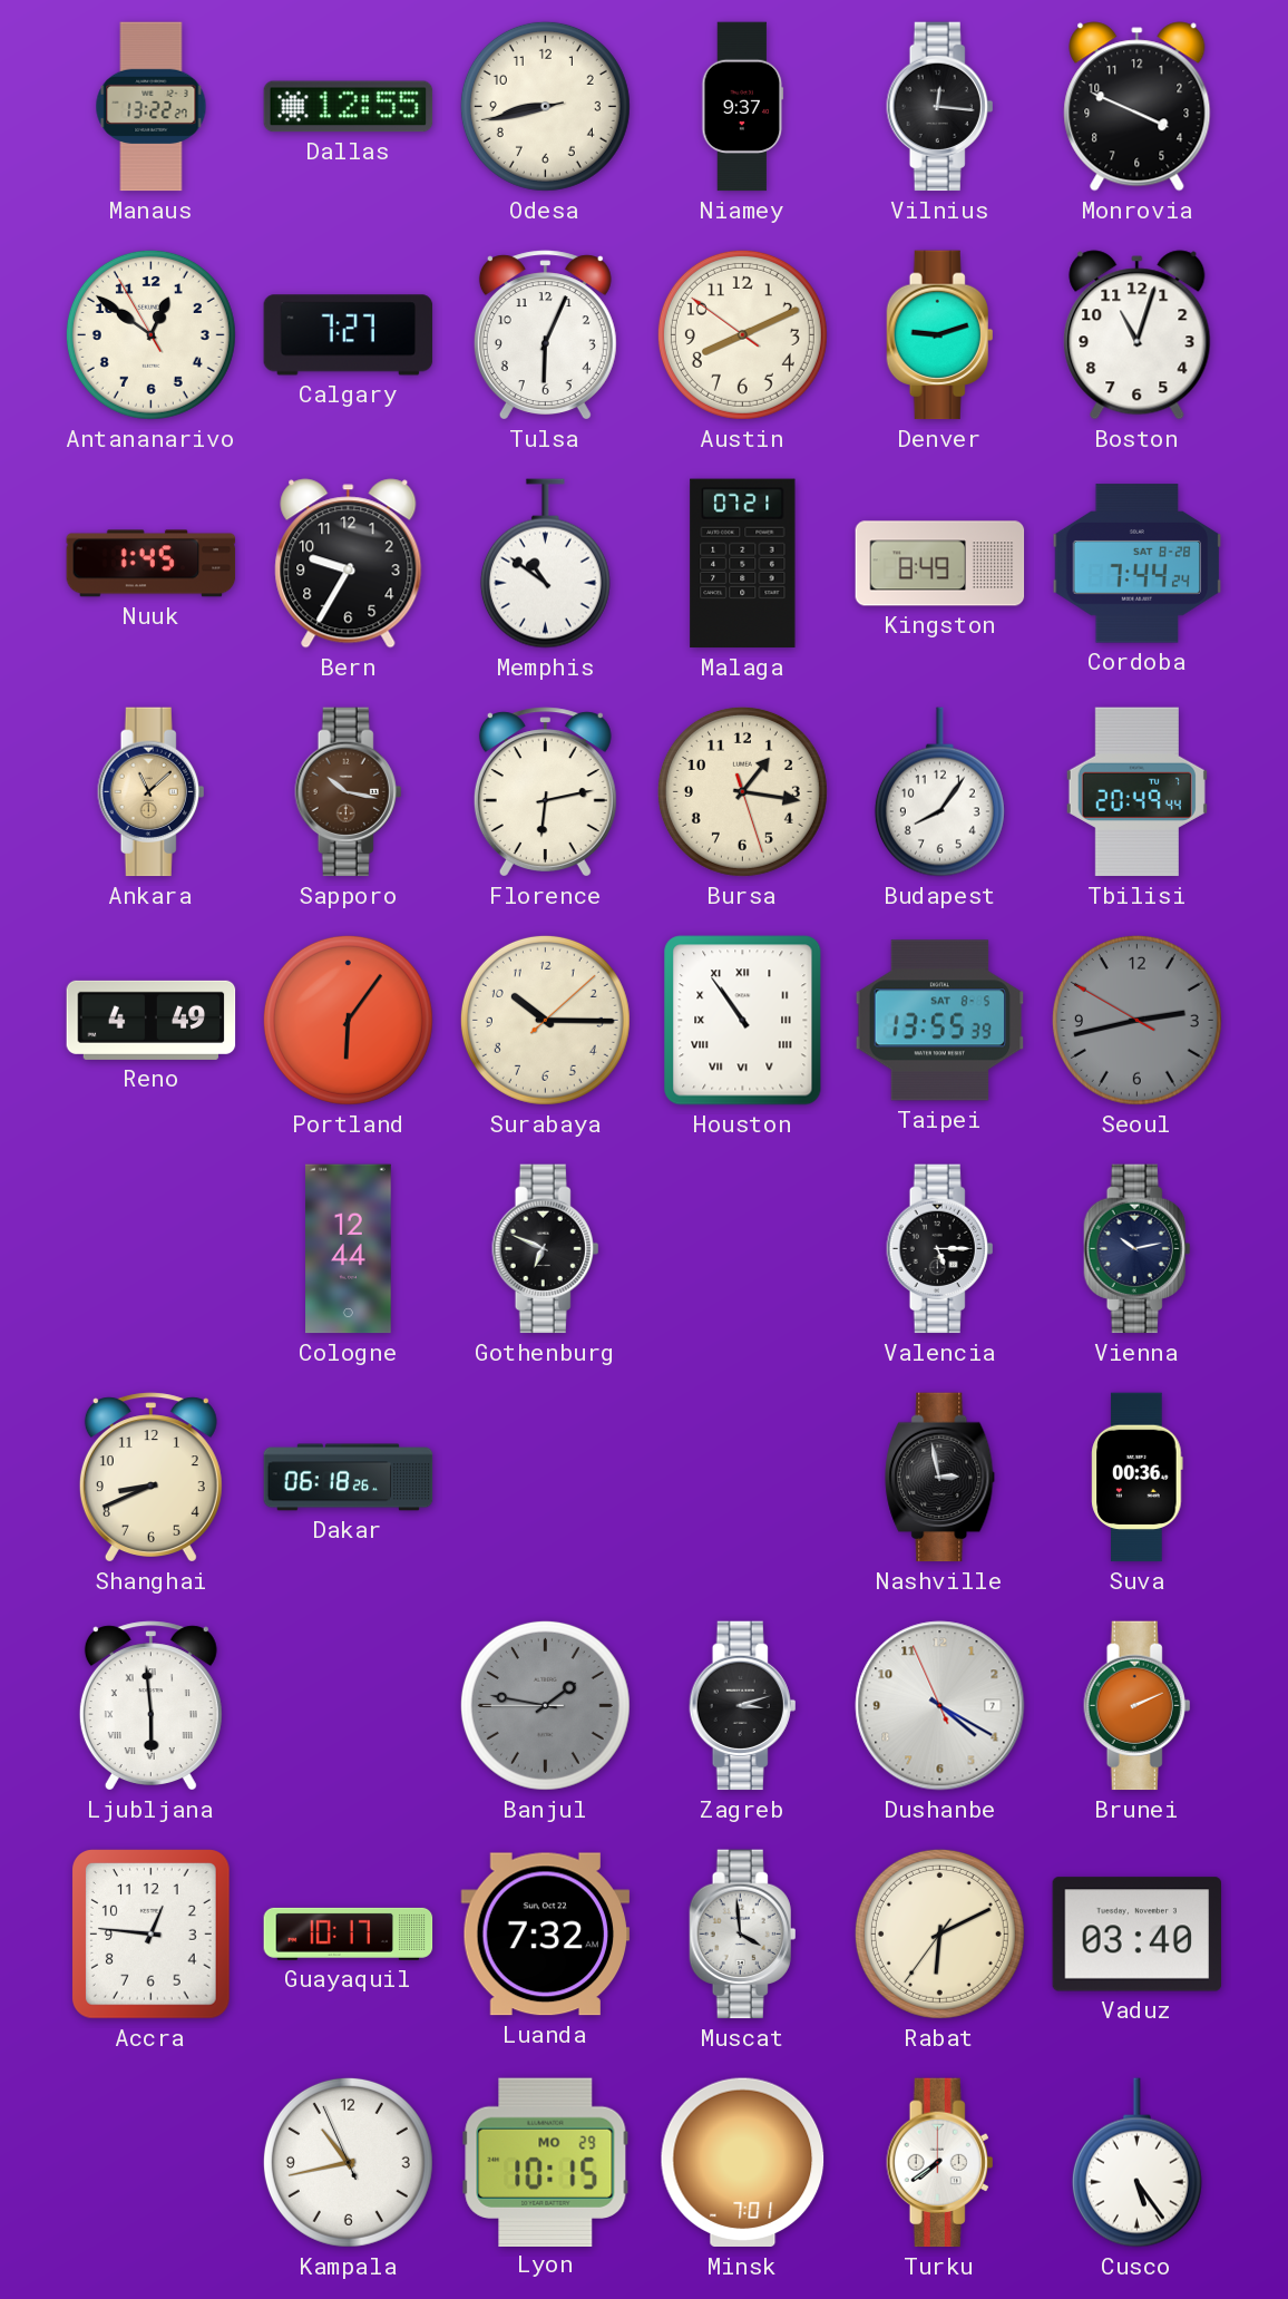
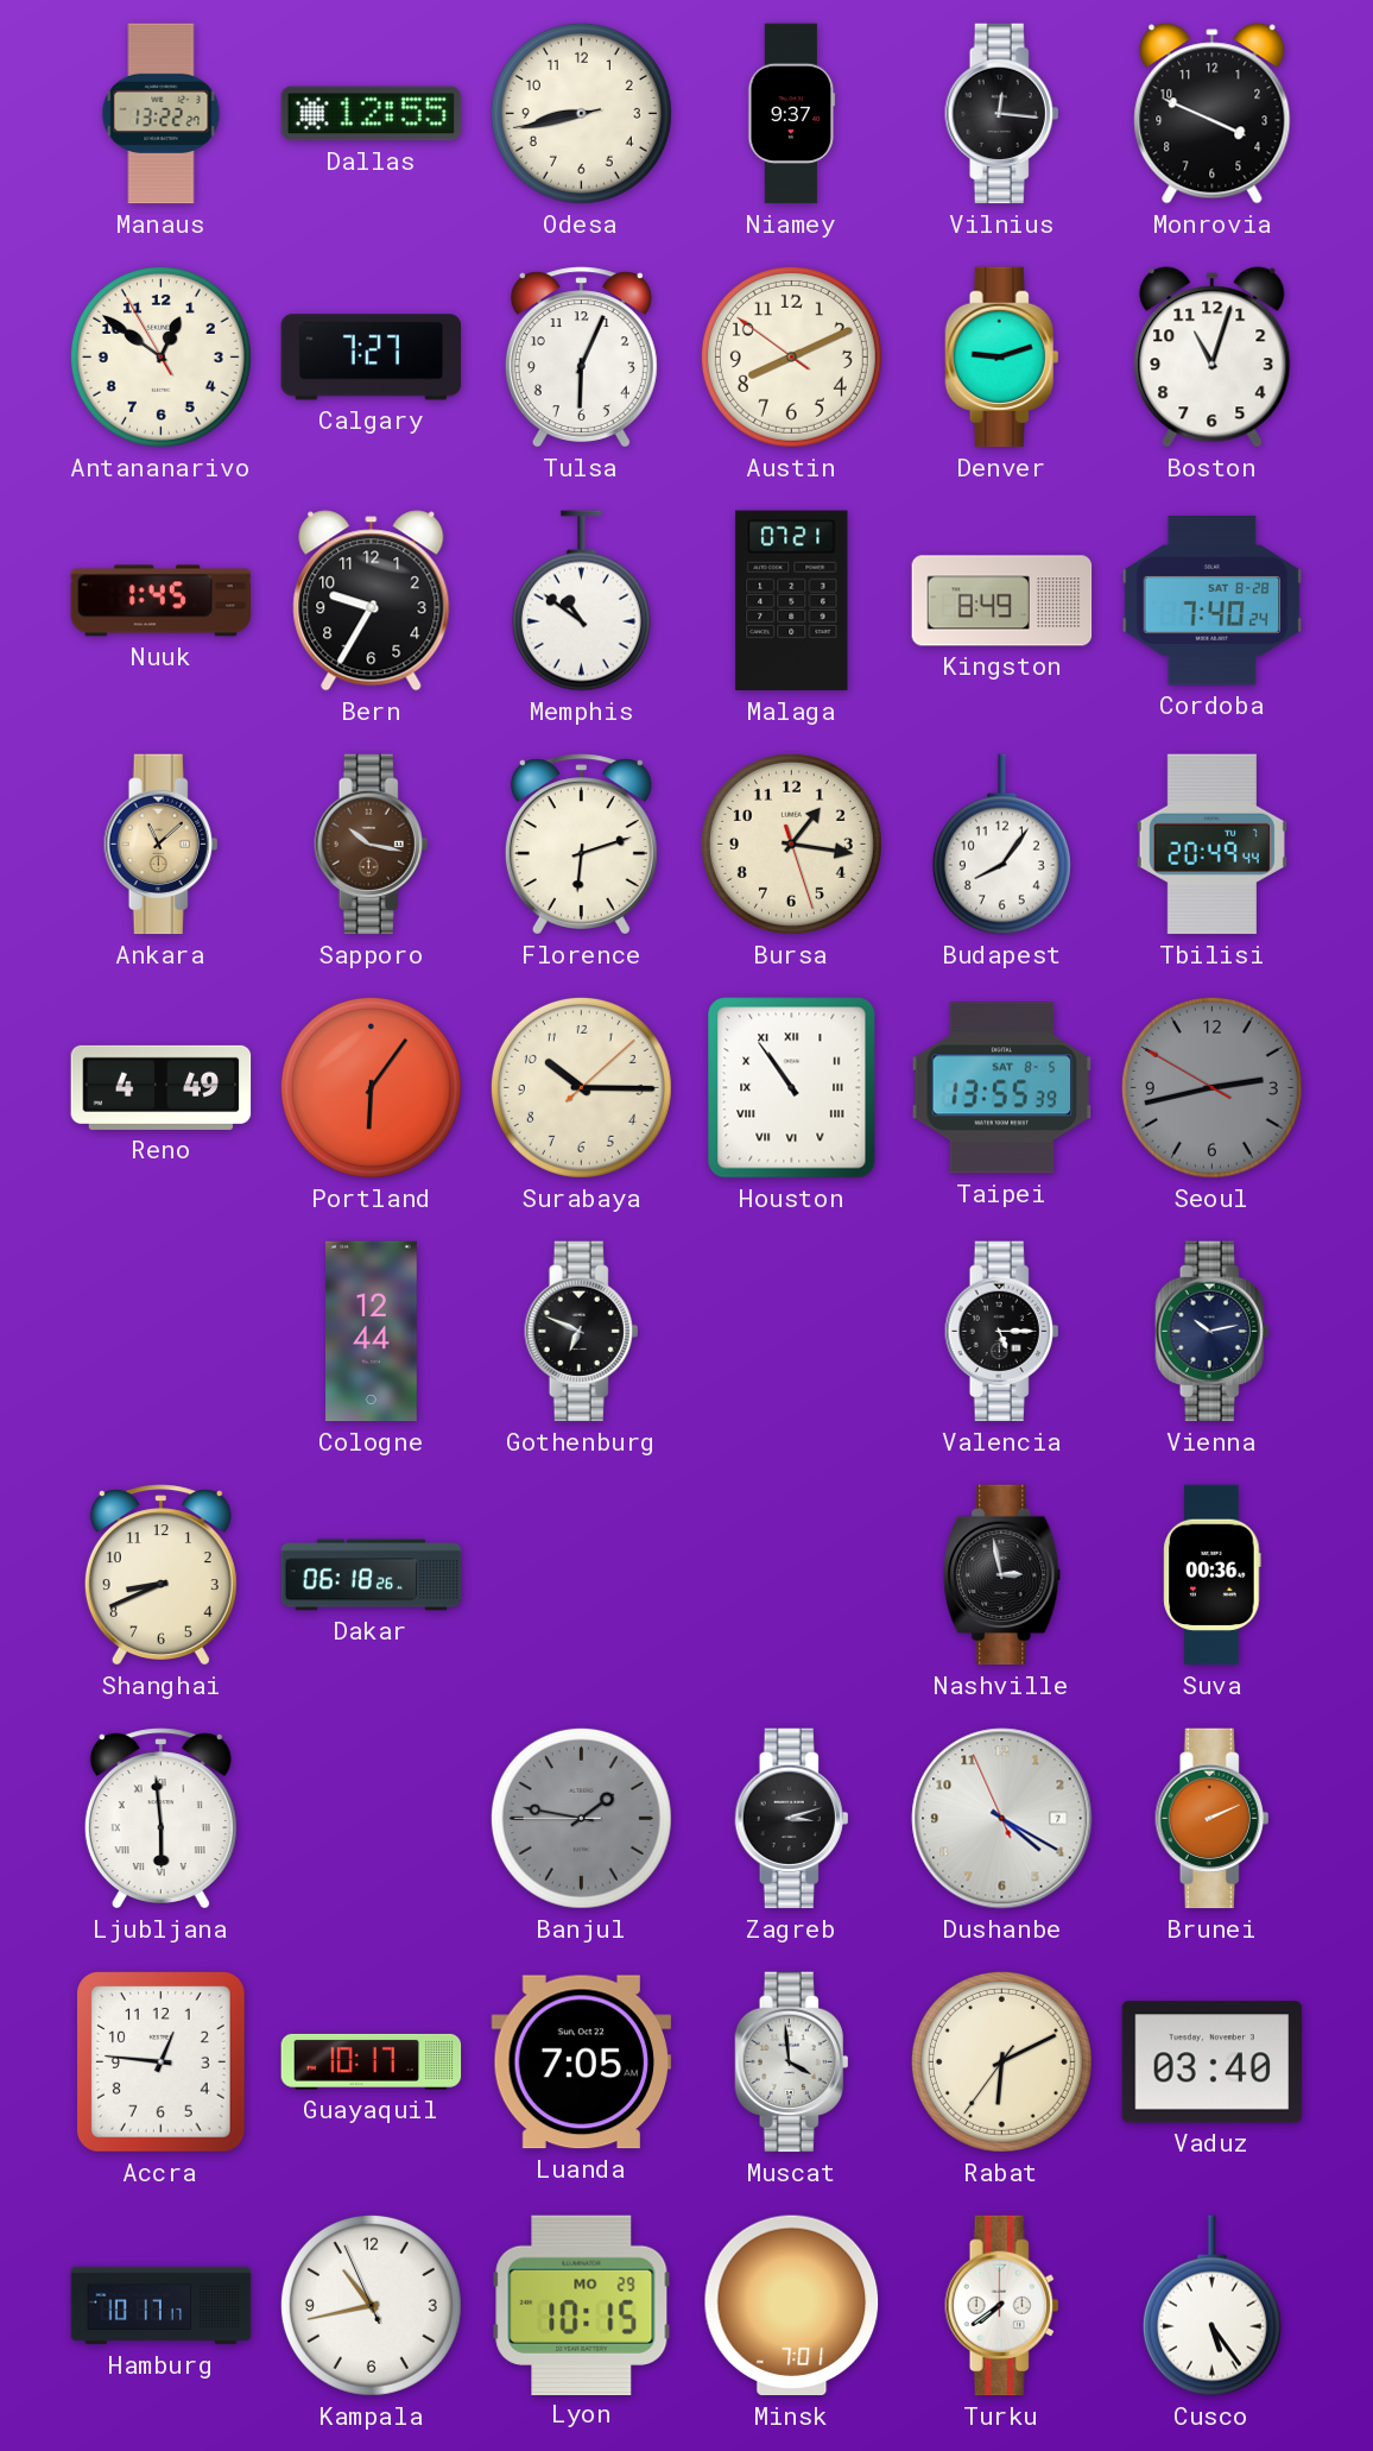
Cordoba: 7:44 -> 7:40 (1213, 601)
Florence: 6:13 -> 6:12 (581, 845)
Luanda: 7:32 -> 7:05 (582, 2062)
Hamburg: none -> 10:17 (162, 2306)
